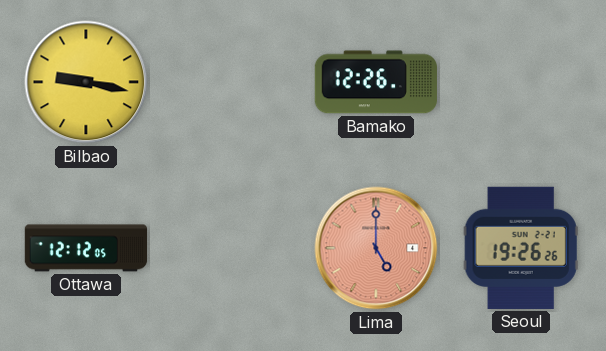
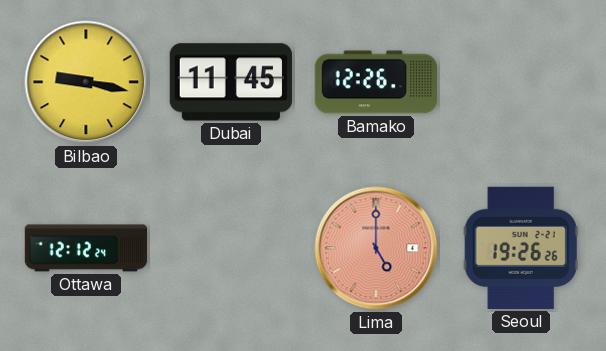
Dubai: none -> 11:45 (231, 82)
Ottawa: 12:12:05 -> 12:12:24 (86, 248)
